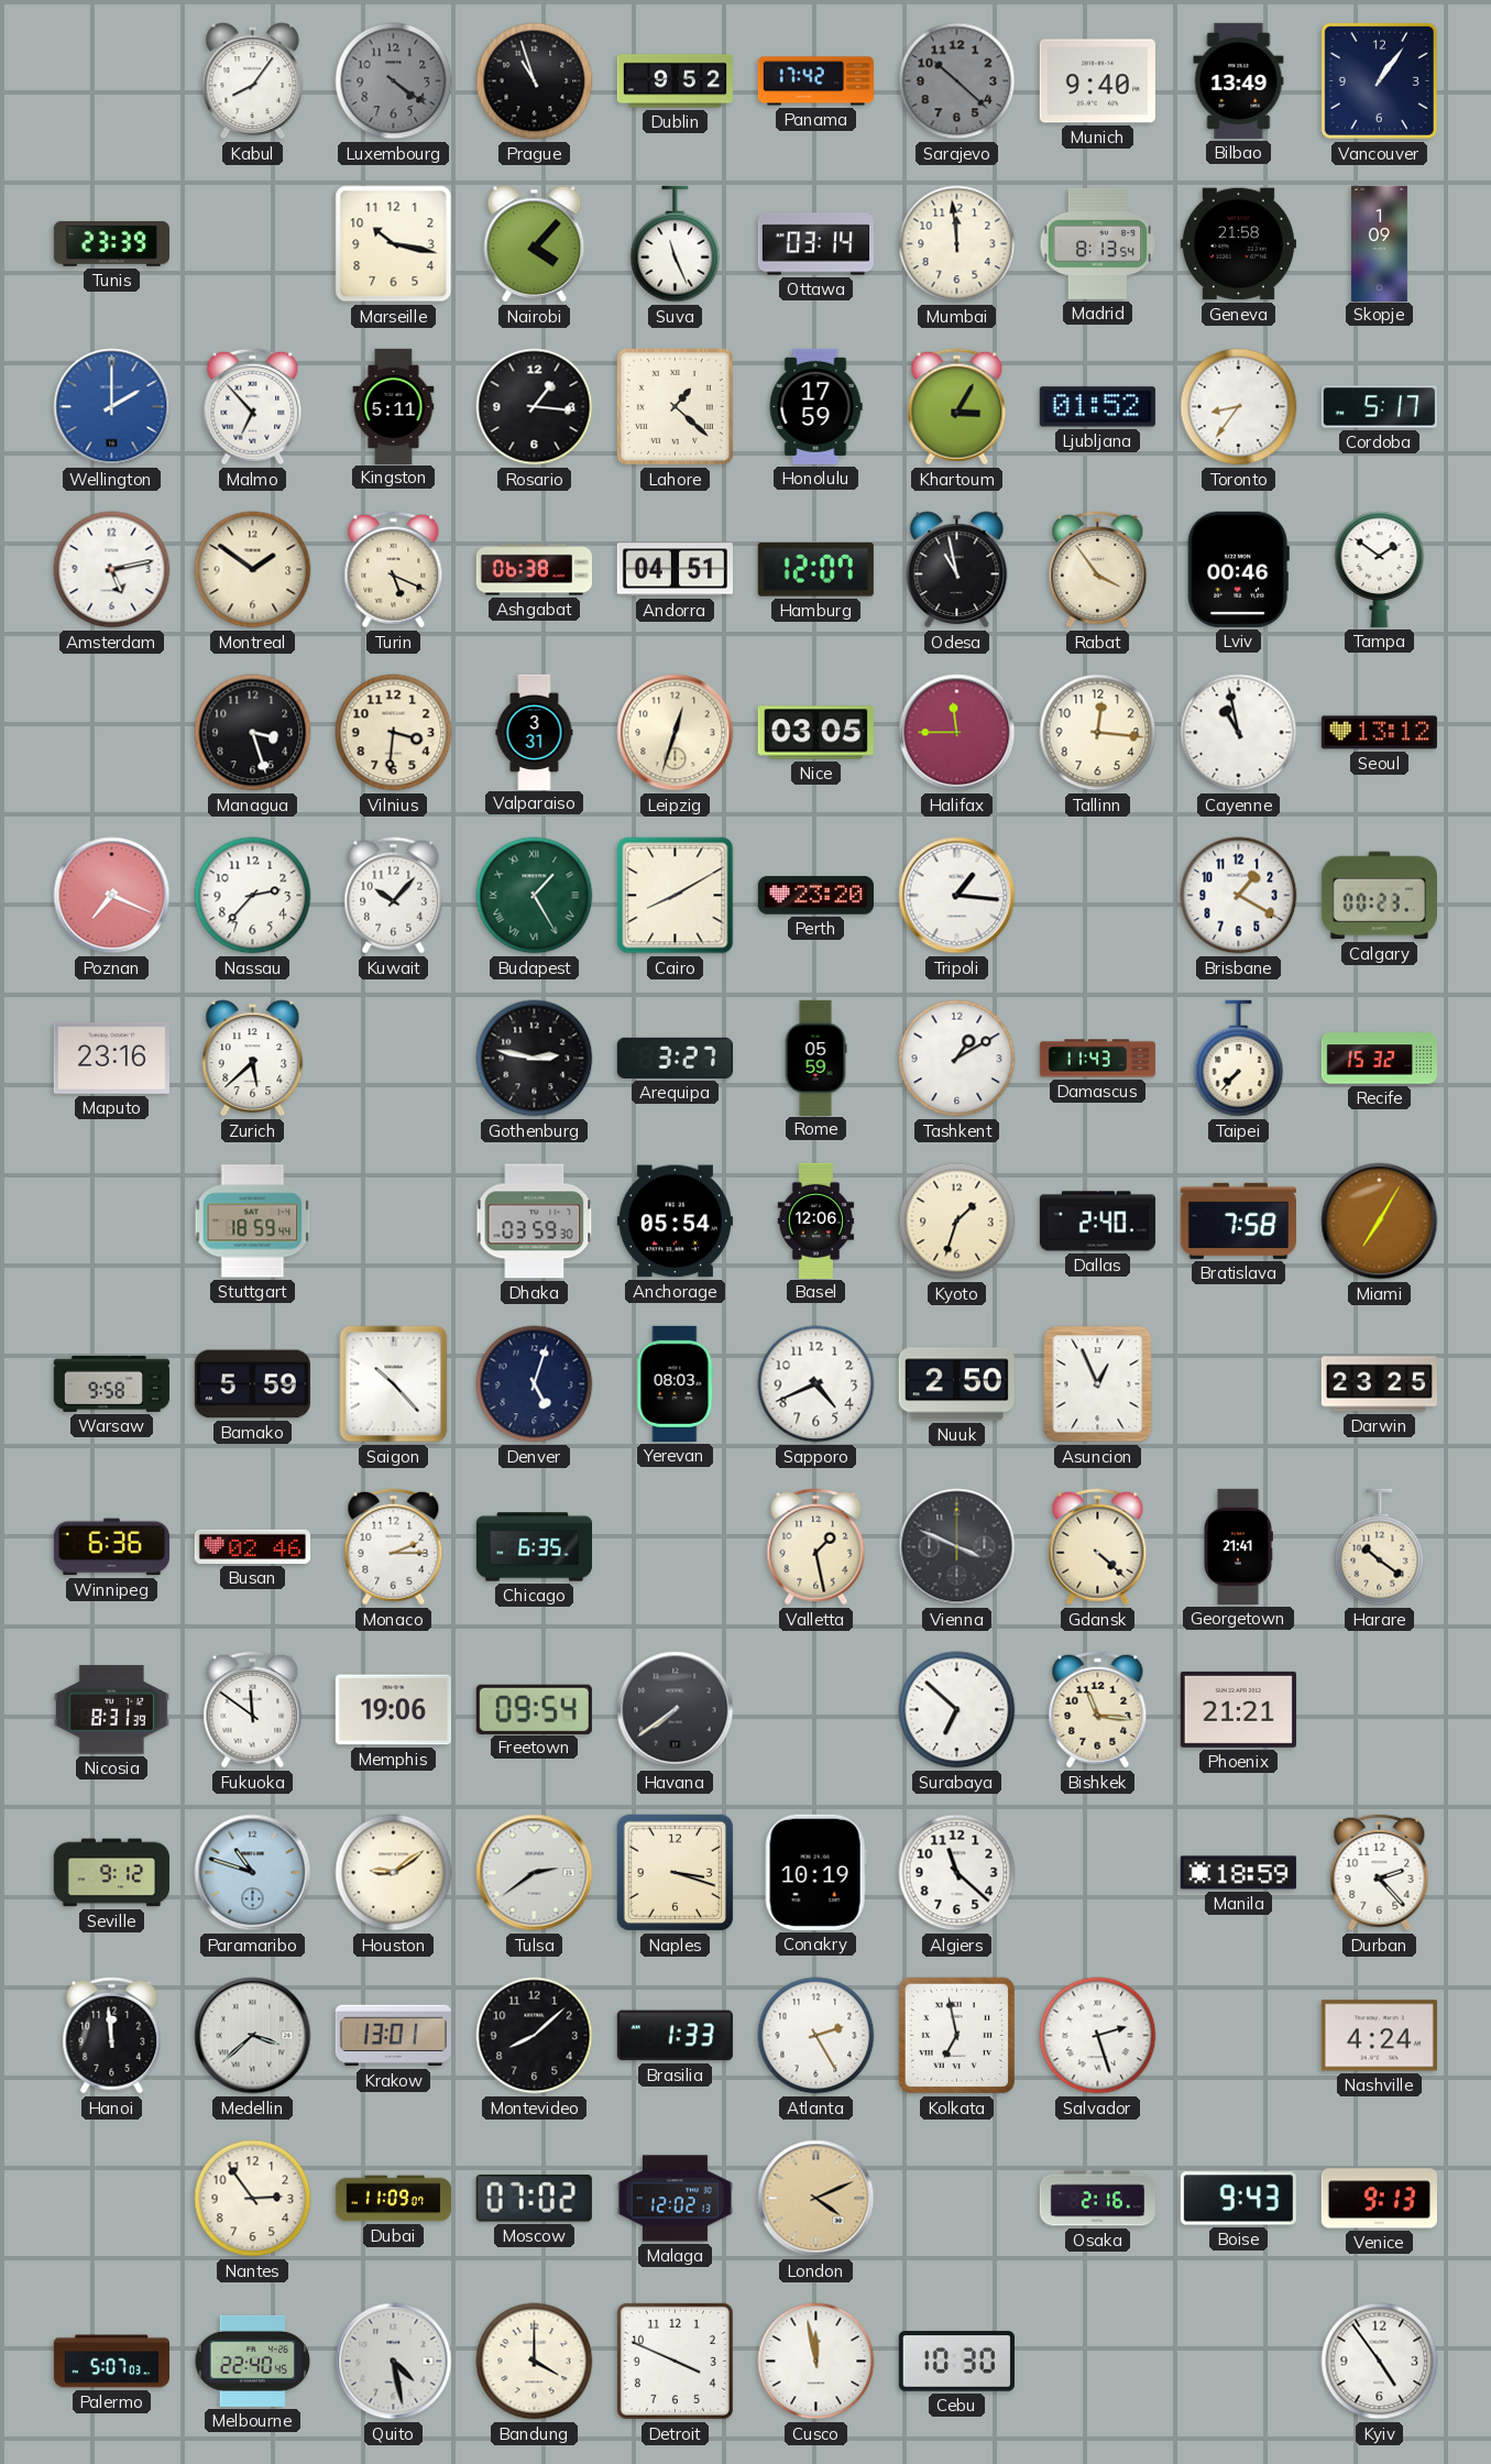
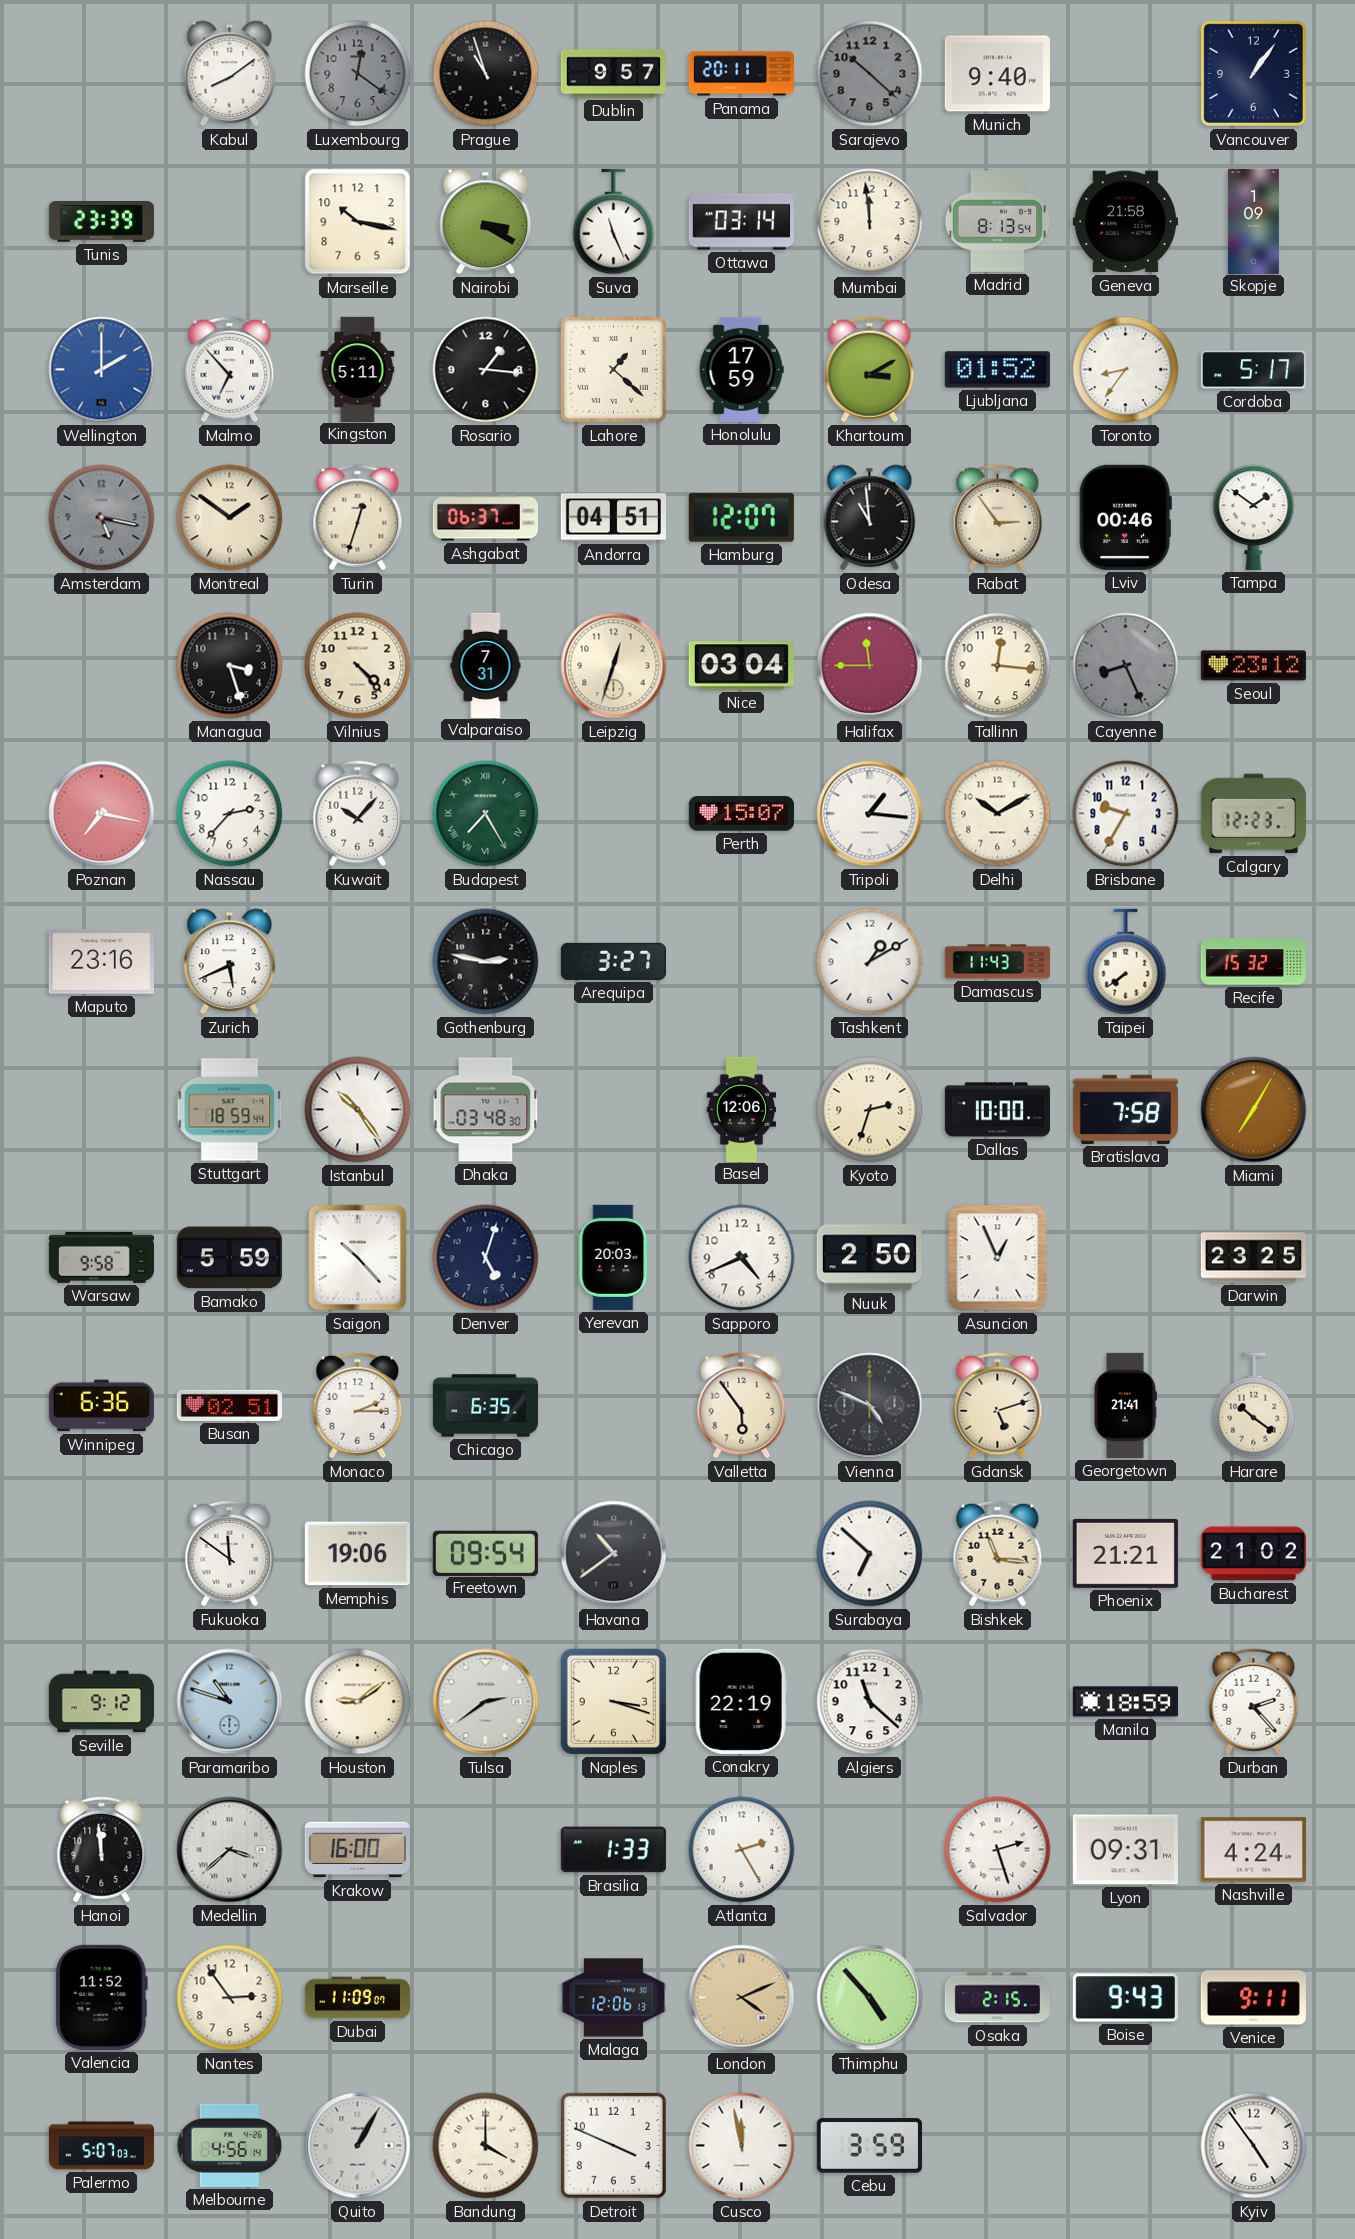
Kabul: 8:06 -> 8:09 (230, 74)
Luxembourg: 4:21 -> 12:21 (358, 74)
Dublin: 9:52 -> 9:57 (613, 74)
Panama: 17:42 -> 20:11 (741, 74)
Bilbao: 13:49 -> none (1239, 80)
Nairobi: 4:07 -> 3:20 (486, 222)
Khartoum: 3:05 -> 3:10 (870, 370)
Amsterdam: 5:13 -> 5:17 (102, 518)
Amsterdam dial: white -> grey (102, 518)
Turin: 5:19 -> 12:33 (358, 518)
Ashgabat: 06:38 -> 06:37 (485, 518)
Odesa: 10:58 -> 10:59 (870, 518)
Rabat: 3:54 -> 2:54 (998, 518)
Vilnius: 3:31 -> 4:23 (358, 666)
Valparaiso: 3:31 -> 7:31 (486, 665)
Nice: 03:05 -> 03:04 (741, 666)
Cayenne: 10:58 -> 8:26 (1126, 666)
Cayenne dial: white -> grey (1126, 666)
Seoul: 13:12 -> 23:12 (1253, 666)
Poznan: 7:19 -> 7:17 (102, 814)
Budapest: 1:25 -> 7:25 (486, 814)
Cairo: 8:10 -> none (676, 896)
Perth: 23:20 -> 15:07 (741, 814)
Delhi: none -> 10:10 (998, 814)
Brisbane: 1:20 -> 9:35 (1126, 814)
Calgary: 00:23 -> 12:23 (1253, 814)
Zurich: 5:38 -> 5:41 (230, 962)
Rome: 05:59 -> none (815, 1058)
Taipei: 7:37 -> 7:39 (1126, 962)
Istanbul: none -> 10:24 (358, 1110)
Dhaka: 03:59 -> 03:48 (486, 1110)
Anchorage: 05:54 -> none (675, 1222)
Kyoto: 1:33 -> 2:33 (870, 1110)
Dallas: 2:40 -> 10:00 (997, 1110)
Yerevan: 08:03 -> 20:03 (614, 1257)
Busan: 02:46 -> 02:51 (229, 1405)
Valletta: 1:28 -> 5:54 (742, 1406)
Vienna: 3:49 -> 4:49 (870, 1406)
Gdansk: 4:22 -> 5:12 (998, 1406)
Nicosia: 8:31 -> none (111, 1710)
Havana: 7:39 -> 10:39 (614, 1554)
Bucharest: none -> 21:02 (1253, 1554)
Conakry: 10:19 -> 22:19 (741, 1701)
Krakow: 13:01 -> 16:00 (357, 1850)
Montevideo: 8:08 -> none (535, 2036)
Kolkata: 6:58 -> none (957, 2036)
Lyon: none -> 09:31 (1125, 1850)
Valencia: none -> 11:52 (101, 1997)
Moscow: 07:02 -> none (534, 2199)
Malaga: 12:02 -> 12:06 (613, 1998)
Thimphu: none -> 4:53 (870, 1998)
Osaka: 2:16 -> 2:15 (997, 1998)
Venice: 9:13 -> 9:11 (1253, 1998)
Melbourne: 22:40 -> 4:56 (230, 2145)
Quito: 4:28 -> 1:05 (358, 2146)
Cebu: 10:30 -> 3:59 (869, 2146)
